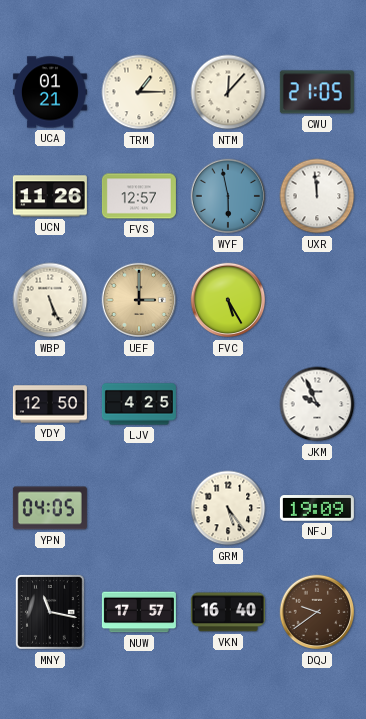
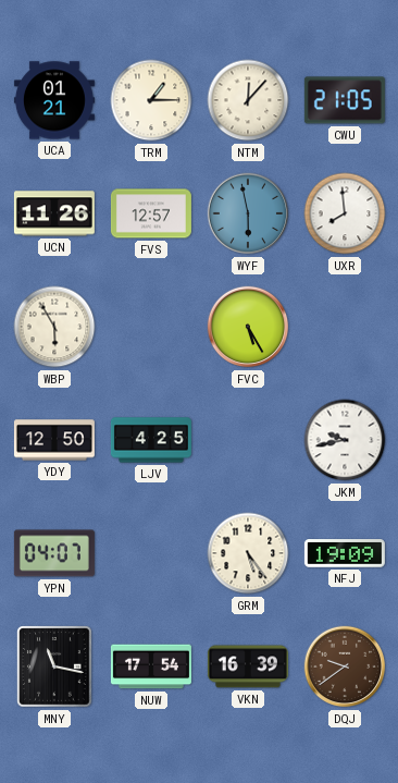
UXR: 11:59 -> 7:59 (345, 213)
WBP: 5:26 -> 5:55 (54, 327)
UEF: 3:00 -> none (139, 300)
JKM: 9:56 -> 9:43 (345, 440)
YPN: 04:05 -> 04:07 (54, 553)
NUW: 17:57 -> 17:54 (151, 666)
VKN: 16:40 -> 16:39 (248, 666)
